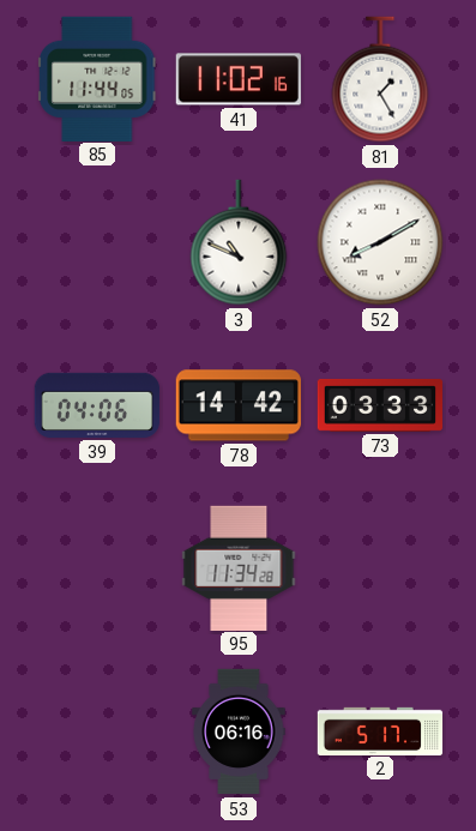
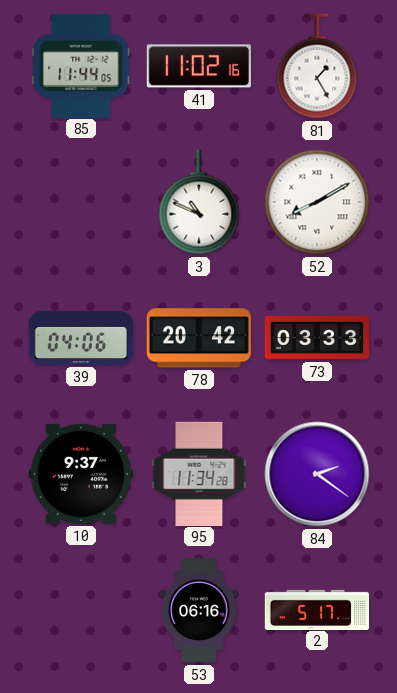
78: 14:42 -> 20:42 (199, 338)
10: none -> 9:37 (81, 474)
84: none -> 2:21 (317, 474)
